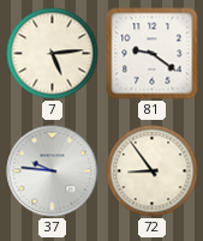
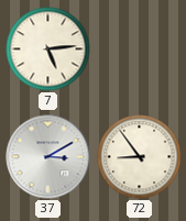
81: 9:21 -> none (153, 54)
37: 9:46 -> 3:10 (48, 157)
